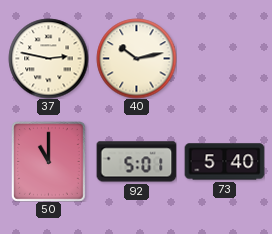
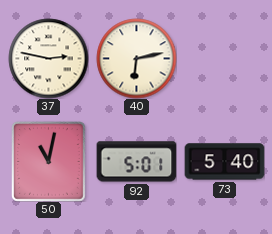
40: 10:13 -> 6:13 (136, 58)
50: 11:00 -> 11:02 (48, 162)
